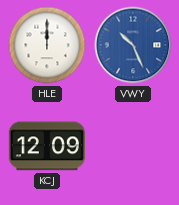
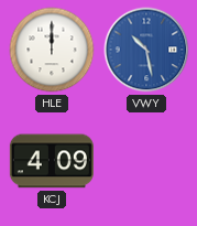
VWY: 10:26 -> 10:28 (146, 50)
KCJ: 12:09 -> 4:09 (52, 161)
